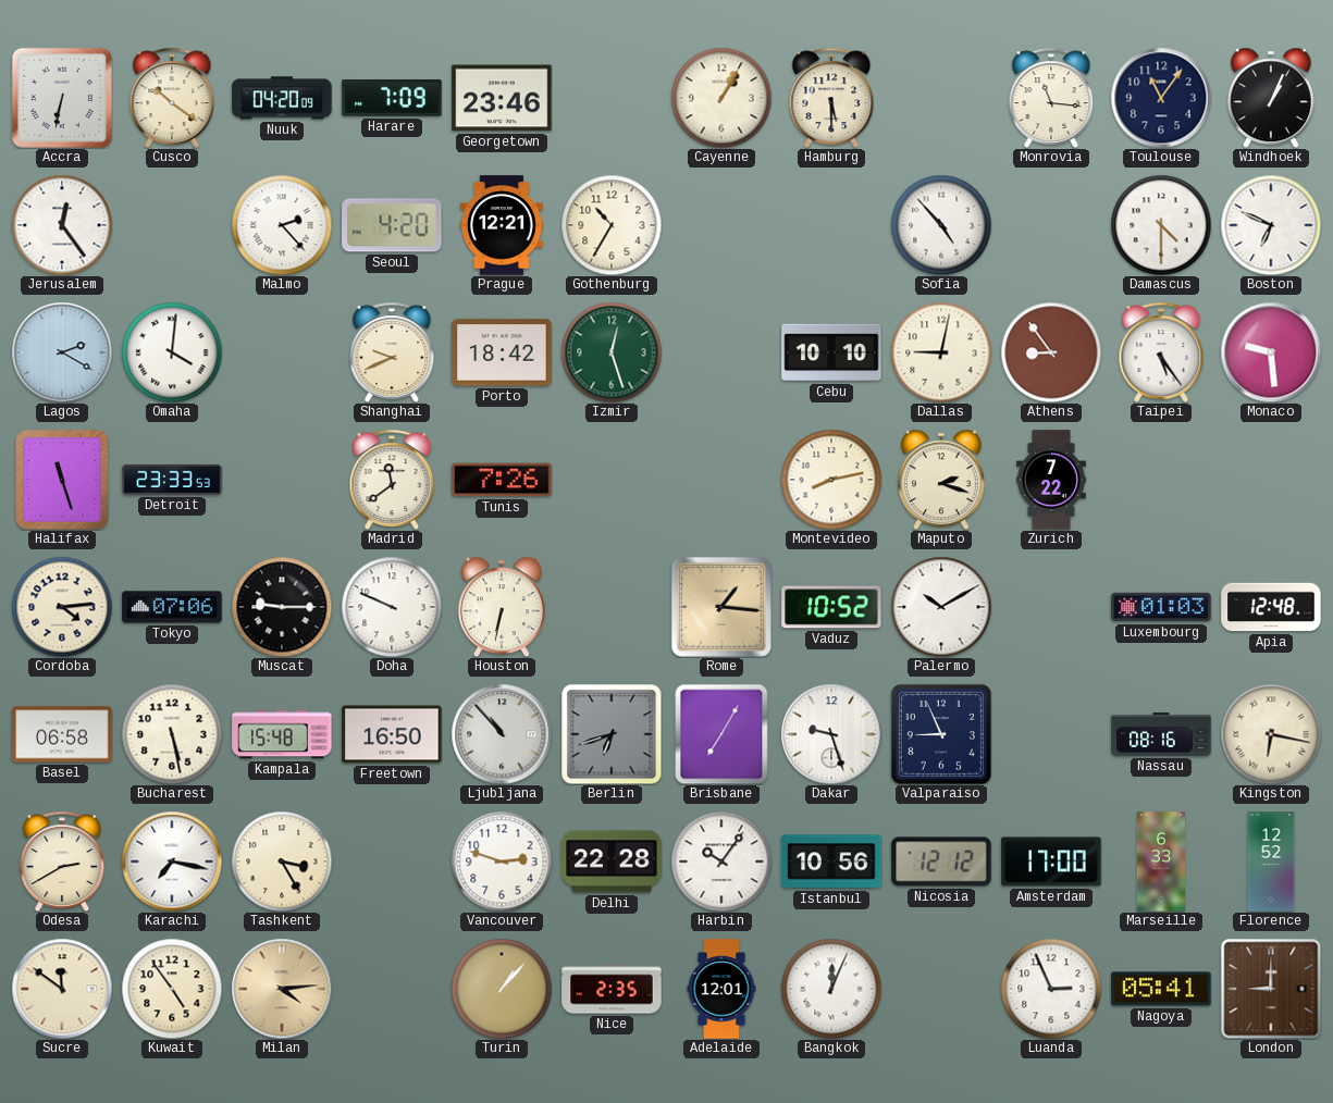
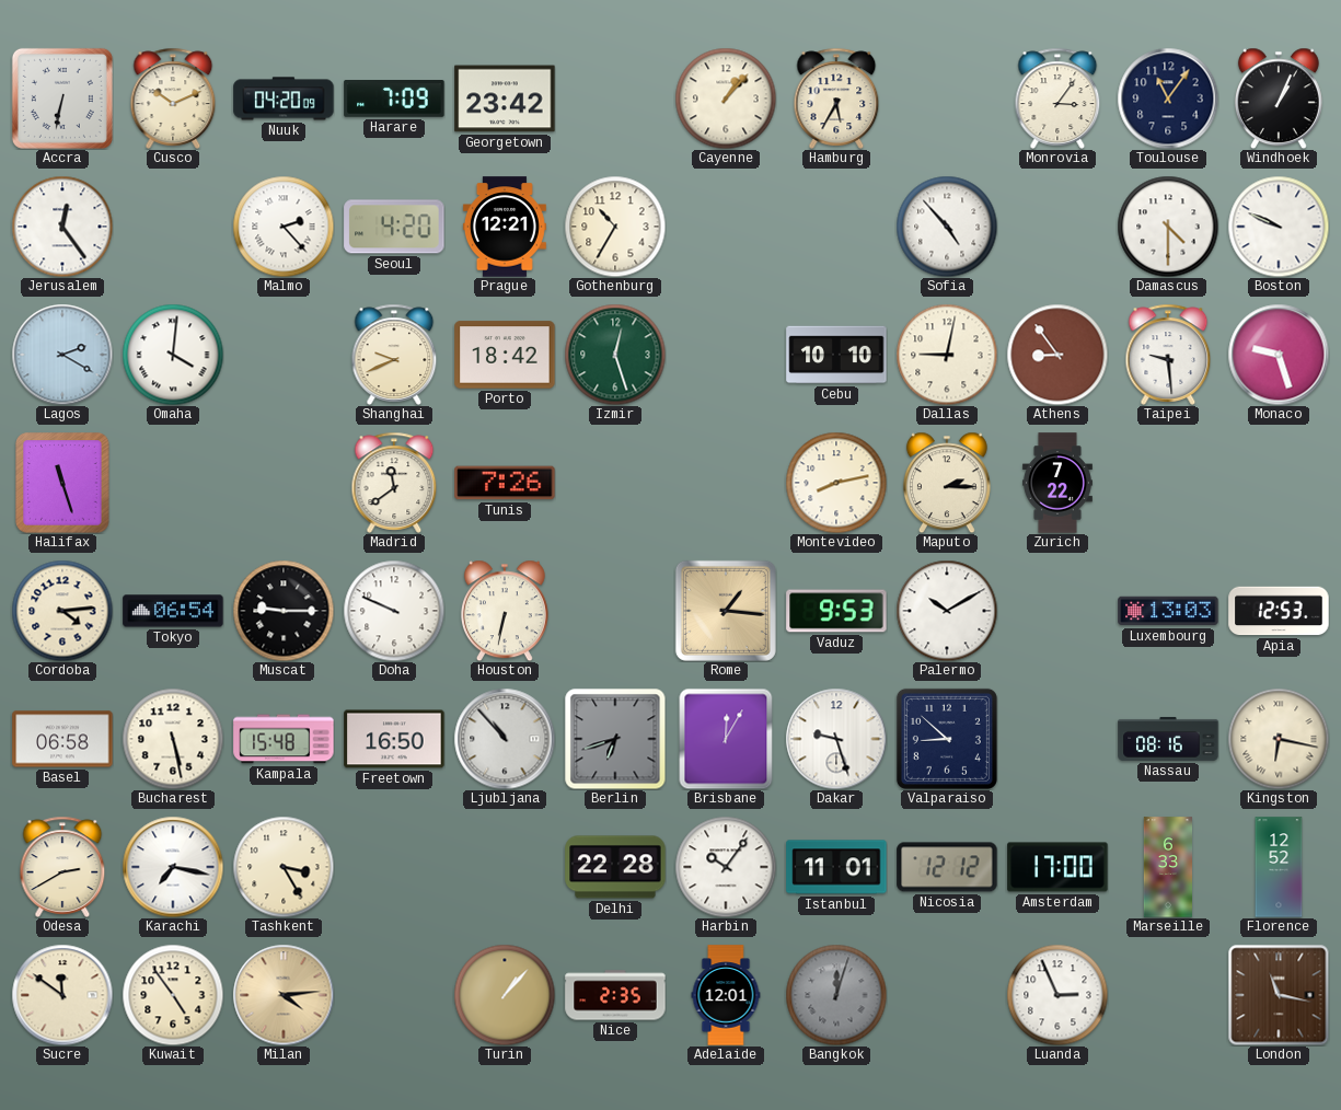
Cusco: 10:21 -> 10:11 (173, 99)
Georgetown: 23:46 -> 23:42 (505, 99)
Cayenne: 1:05 -> 1:07 (726, 99)
Hamburg: 5:30 -> 5:35 (836, 99)
Monrovia: 11:16 -> 3:06 (1057, 99)
Boston: 6:49 -> 9:49 (1279, 227)
Taipei: 5:24 -> 9:29 (1168, 355)
Monaco: 9:29 -> 9:27 (1279, 355)
Detroit: 23:33 -> none (172, 480)
Maputo: 2:18 -> 2:15 (947, 483)
Tokyo: 07:06 -> 06:54 (173, 611)
Vaduz: 10:52 -> 9:53 (836, 611)
Luxembourg: 01:03 -> 13:03 (1168, 611)
Apia: 12:48 -> 12:53 (1279, 611)
Brisbane: 7:05 -> 12:05 (726, 739)
Valparaiso: 8:56 -> 8:52 (947, 739)
Vancouver: 2:48 -> none (502, 862)
Istanbul: 10:56 -> 11:01 (836, 867)
Bangkok: 12:04 -> 12:03 (836, 995)
Bangkok dial: white -> grey (836, 995)
Nagoya: 05:41 -> none (1161, 989)
London: 9:00 -> 11:17 (1279, 995)
